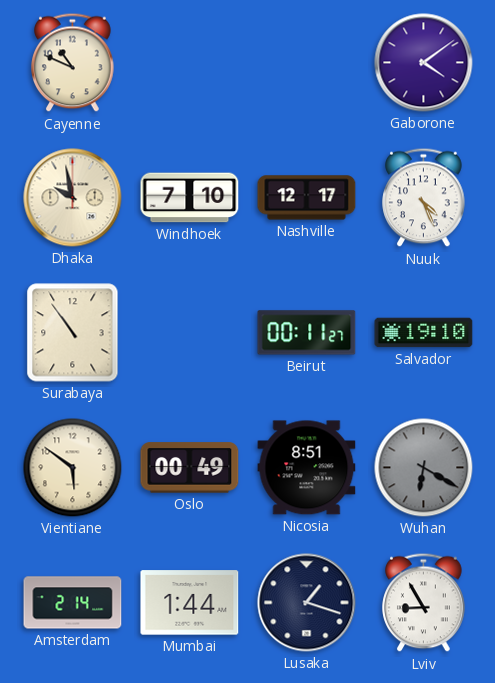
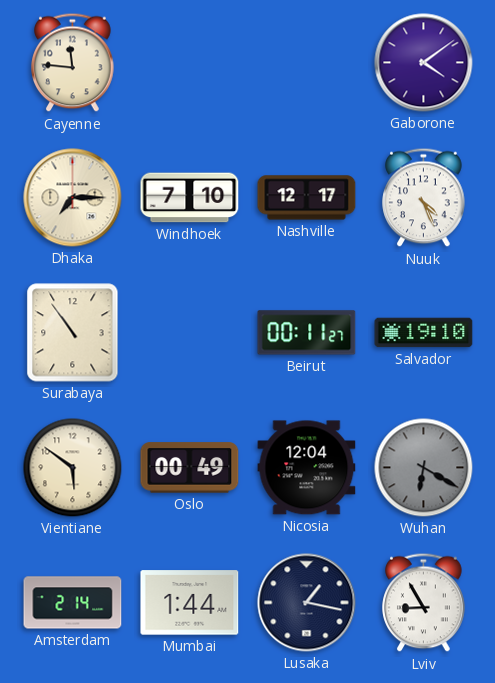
Cayenne: 10:49 -> 11:46 (73, 63)
Dhaka: 9:58 -> 7:15 (73, 198)
Nicosia: 8:51 -> 12:04 (307, 468)
Lusaka: 1:18 -> 1:17 (307, 603)
